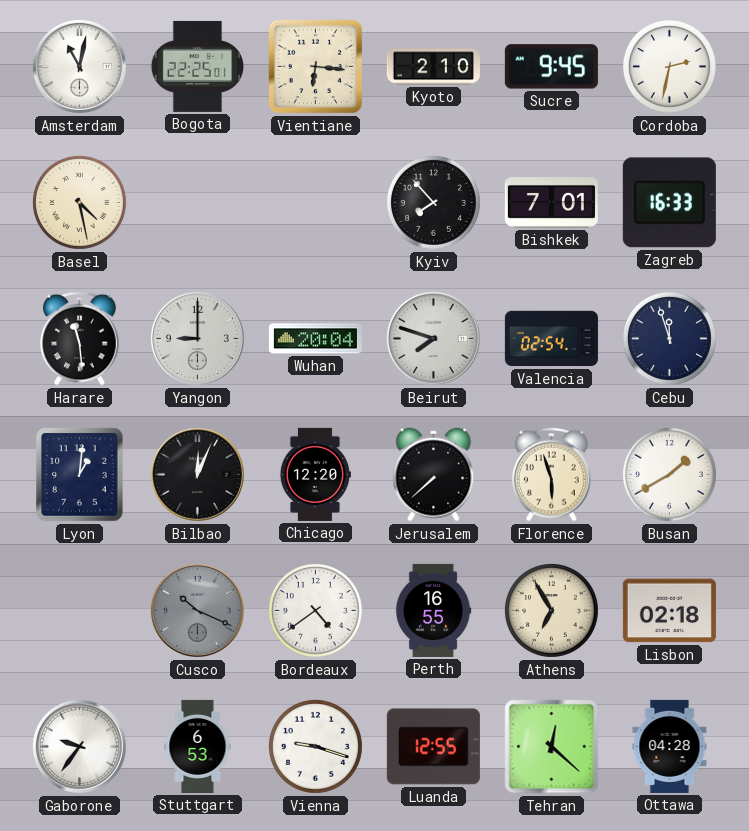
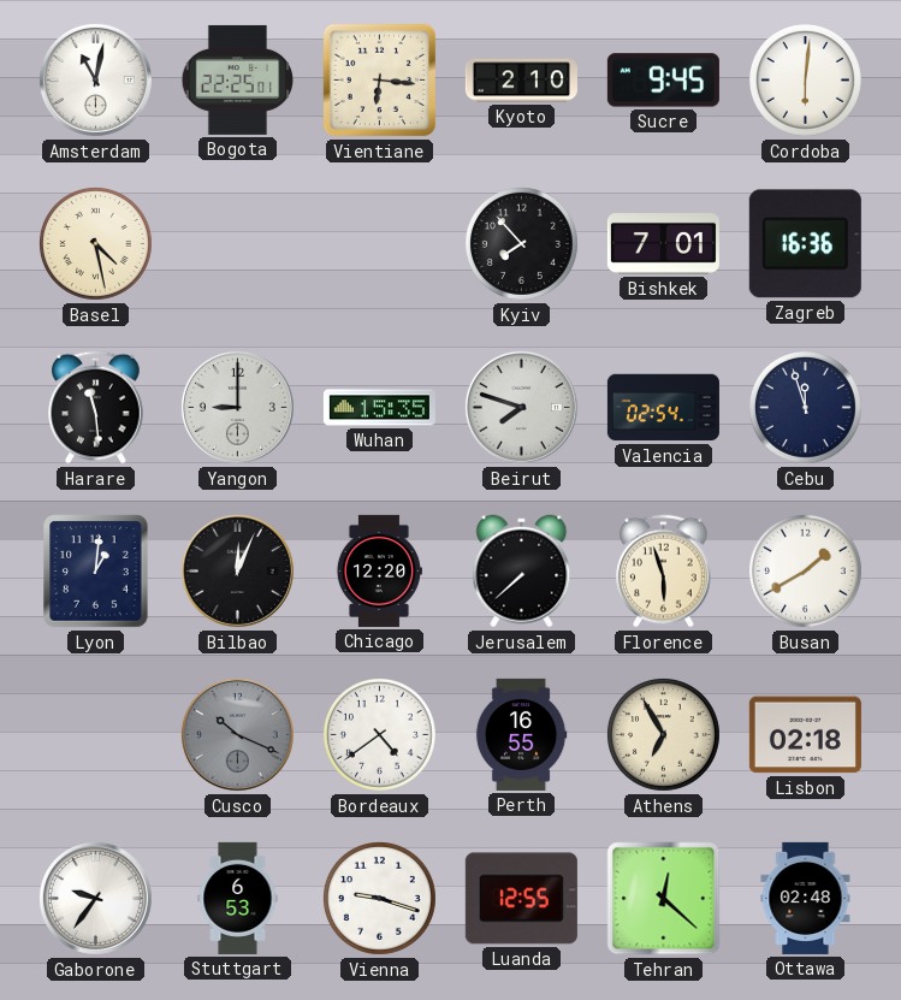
Cordoba: 2:32 -> 6:01 (805, 79)
Zagreb: 16:33 -> 16:36 (805, 244)
Wuhan: 20:04 -> 15:35 (379, 408)
Ottawa: 04:28 -> 02:48 (806, 898)
